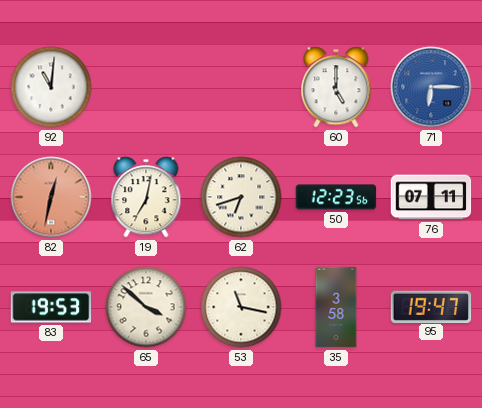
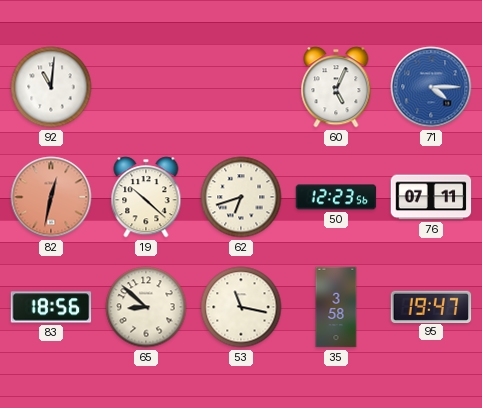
60: 5:00 -> 5:04 (336, 87)
71: 6:15 -> 4:15 (431, 87)
19: 7:02 -> 10:22 (146, 197)
83: 19:53 -> 18:56 (51, 307)
65: 3:52 -> 8:52 (146, 307)
